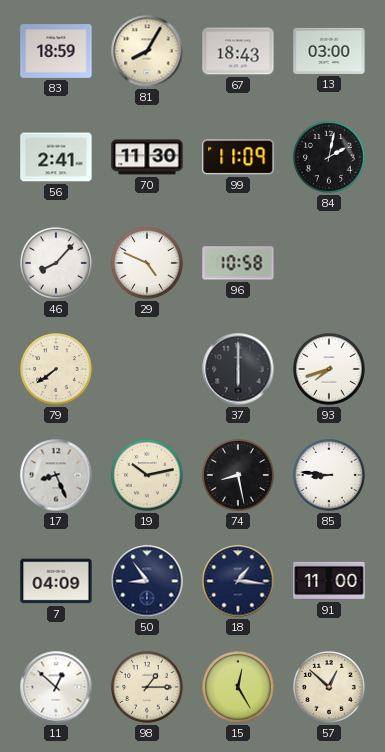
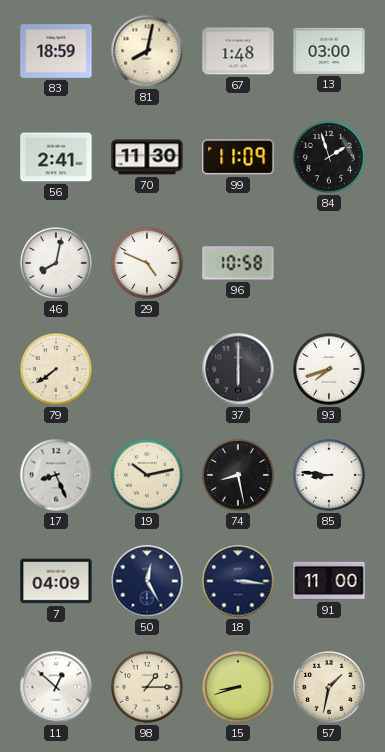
81: 8:05 -> 8:02 (147, 51)
67: 18:43 -> 1:48 (238, 51)
84: 2:02 -> 1:57 (330, 158)
46: 8:07 -> 8:02 (57, 264)
50: 8:54 -> 12:25 (147, 581)
18: 1:16 -> 3:16 (238, 581)
15: 12:25 -> 8:42 (239, 688)
57: 12:52 -> 1:32 (330, 688)
